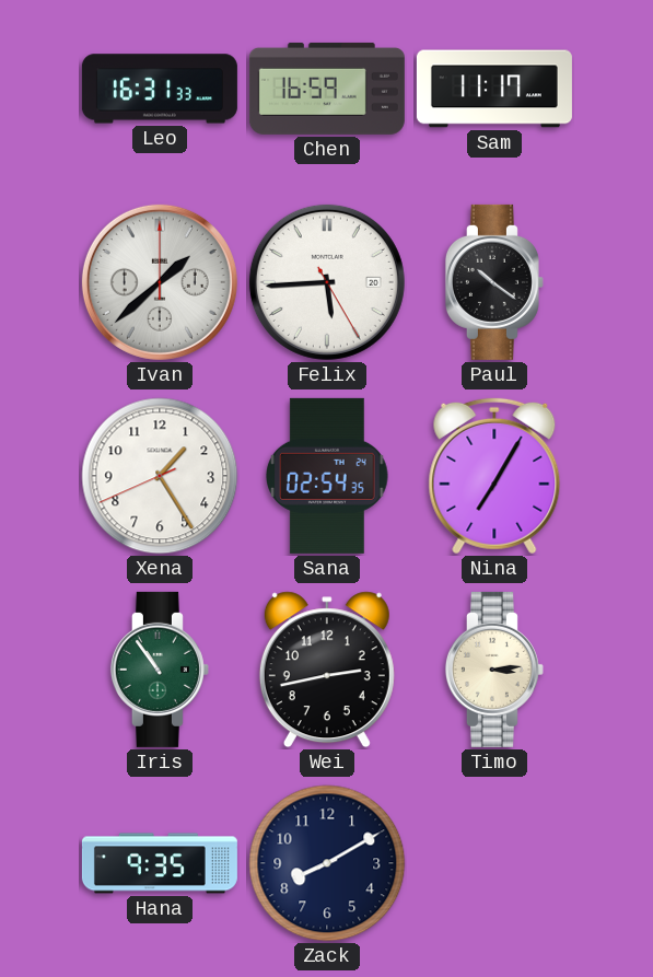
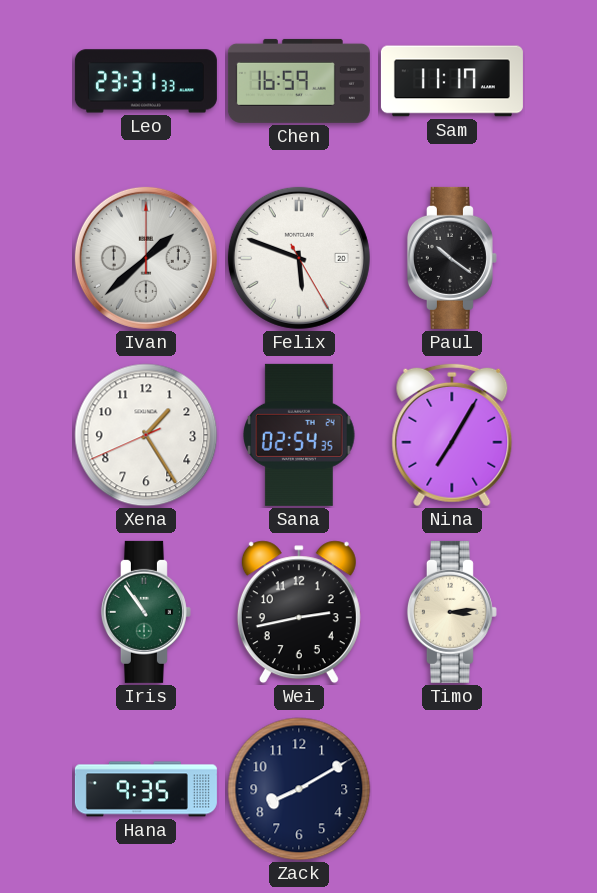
Leo: 16:31 -> 23:31 (146, 81)
Felix: 5:44 -> 5:48 (299, 258)
